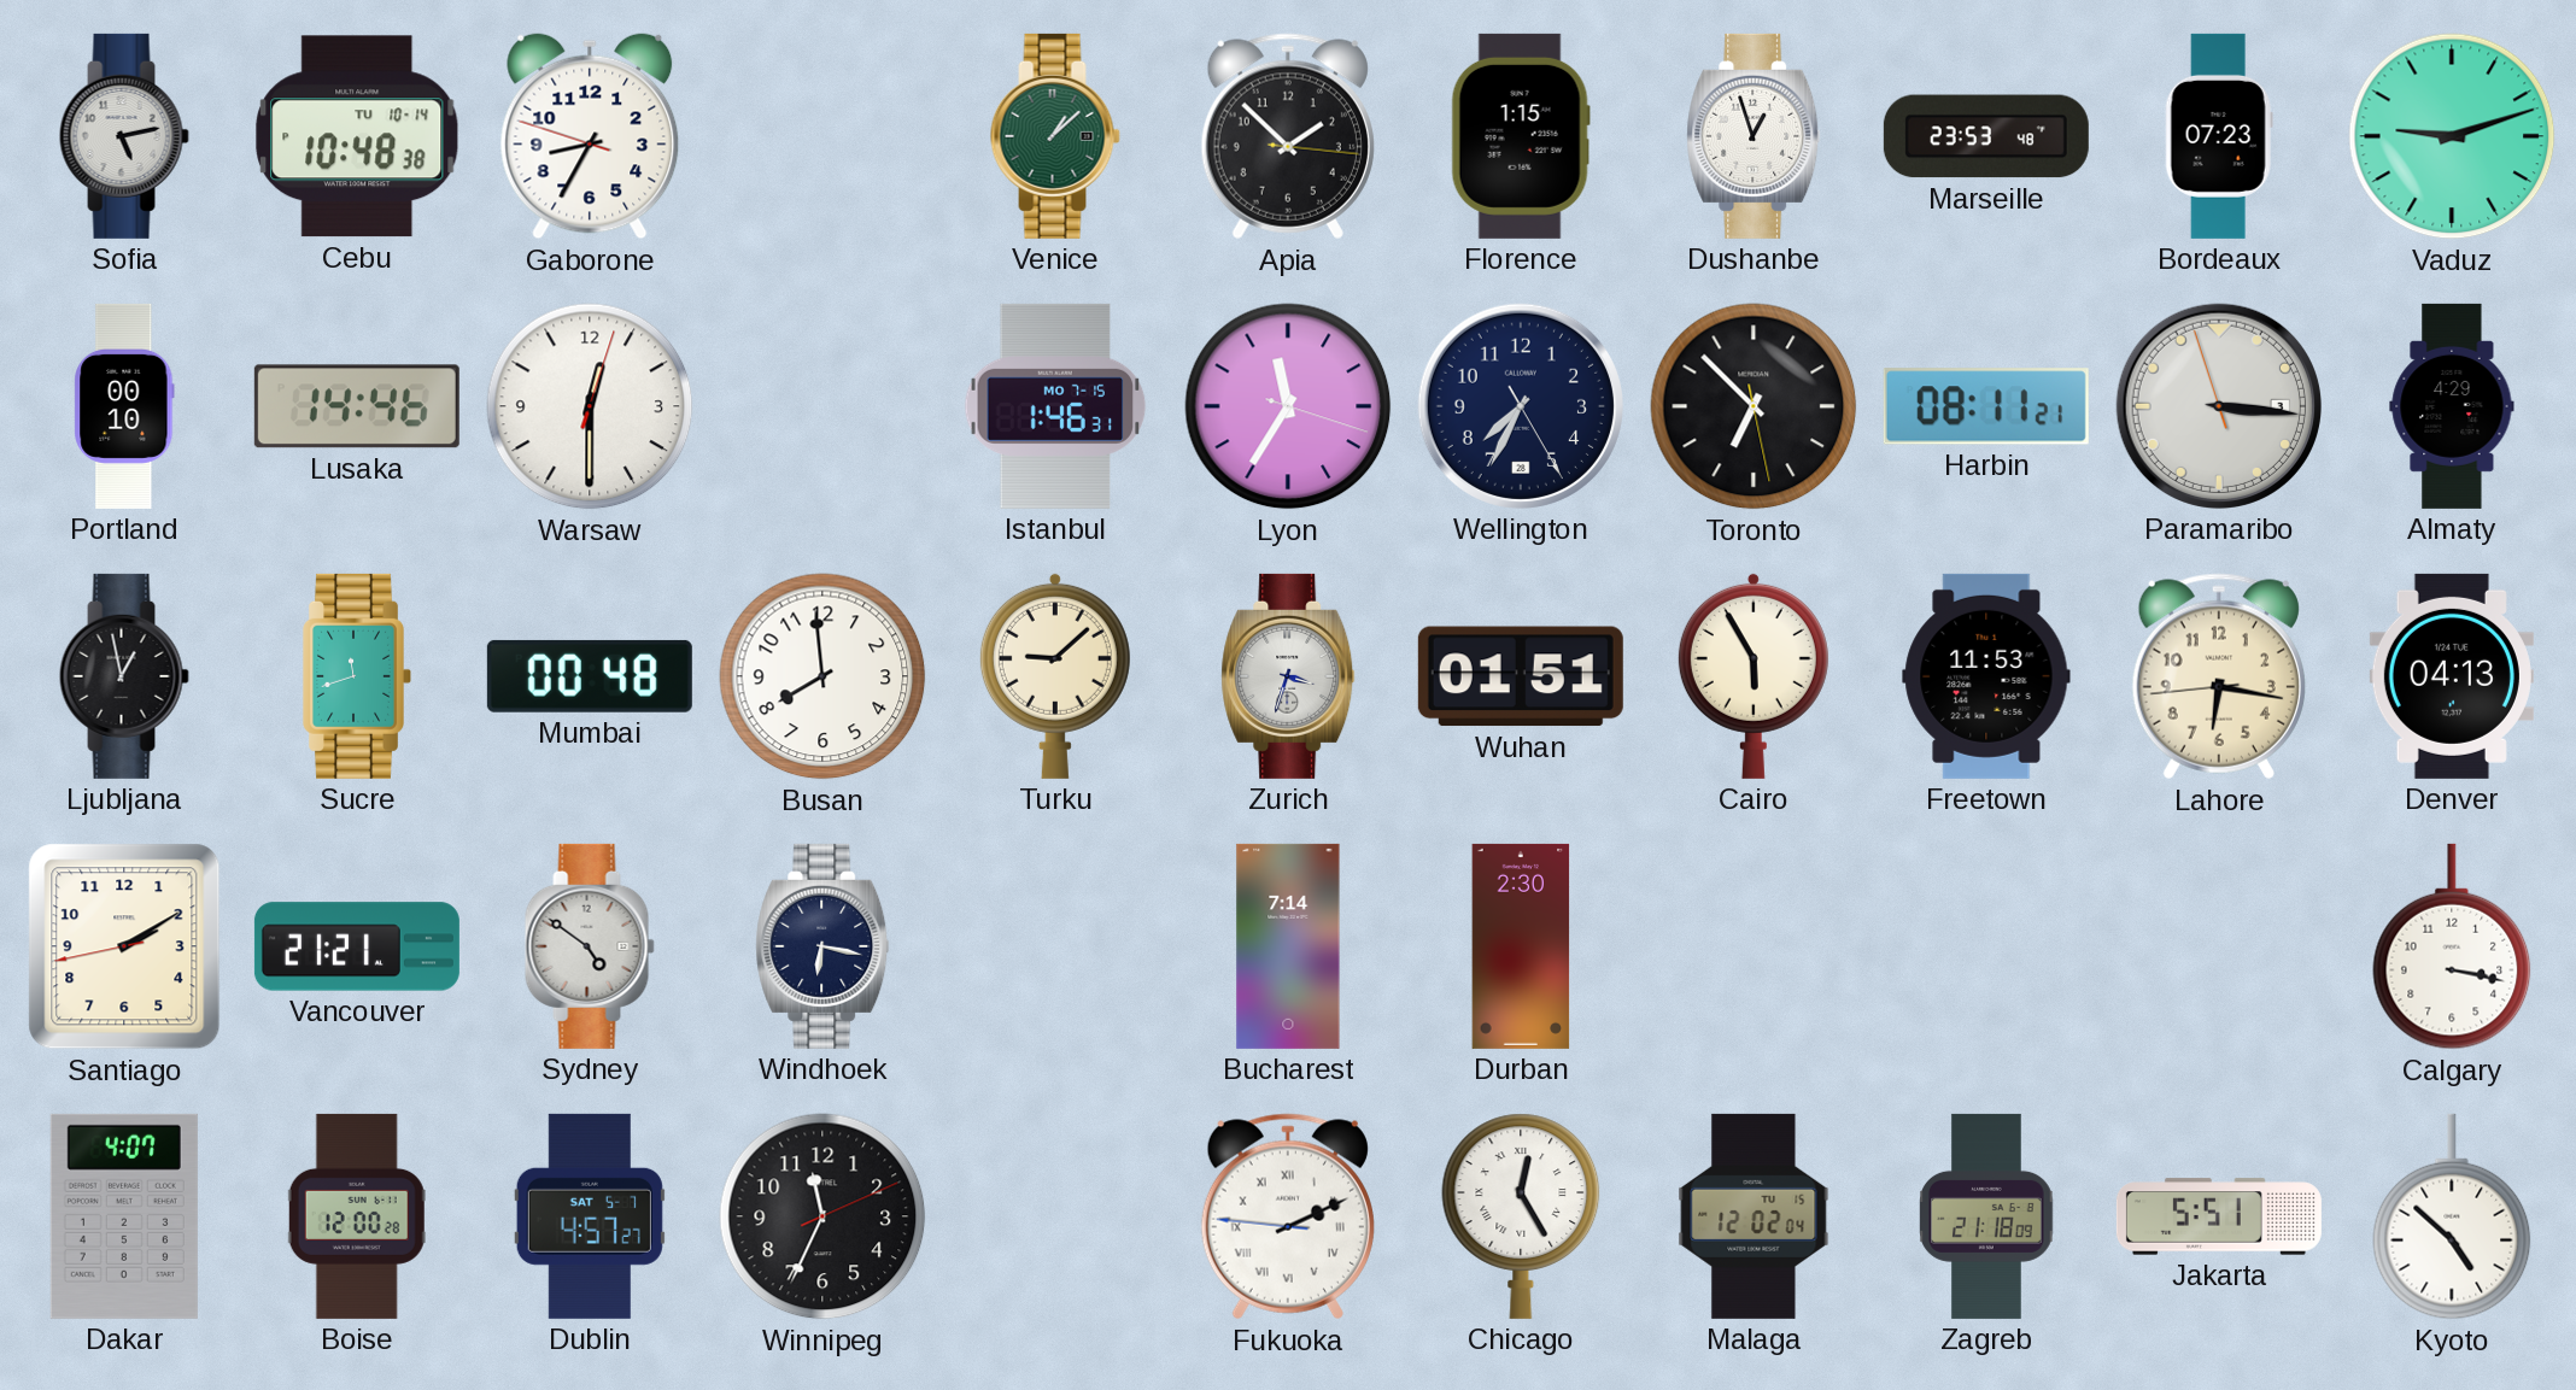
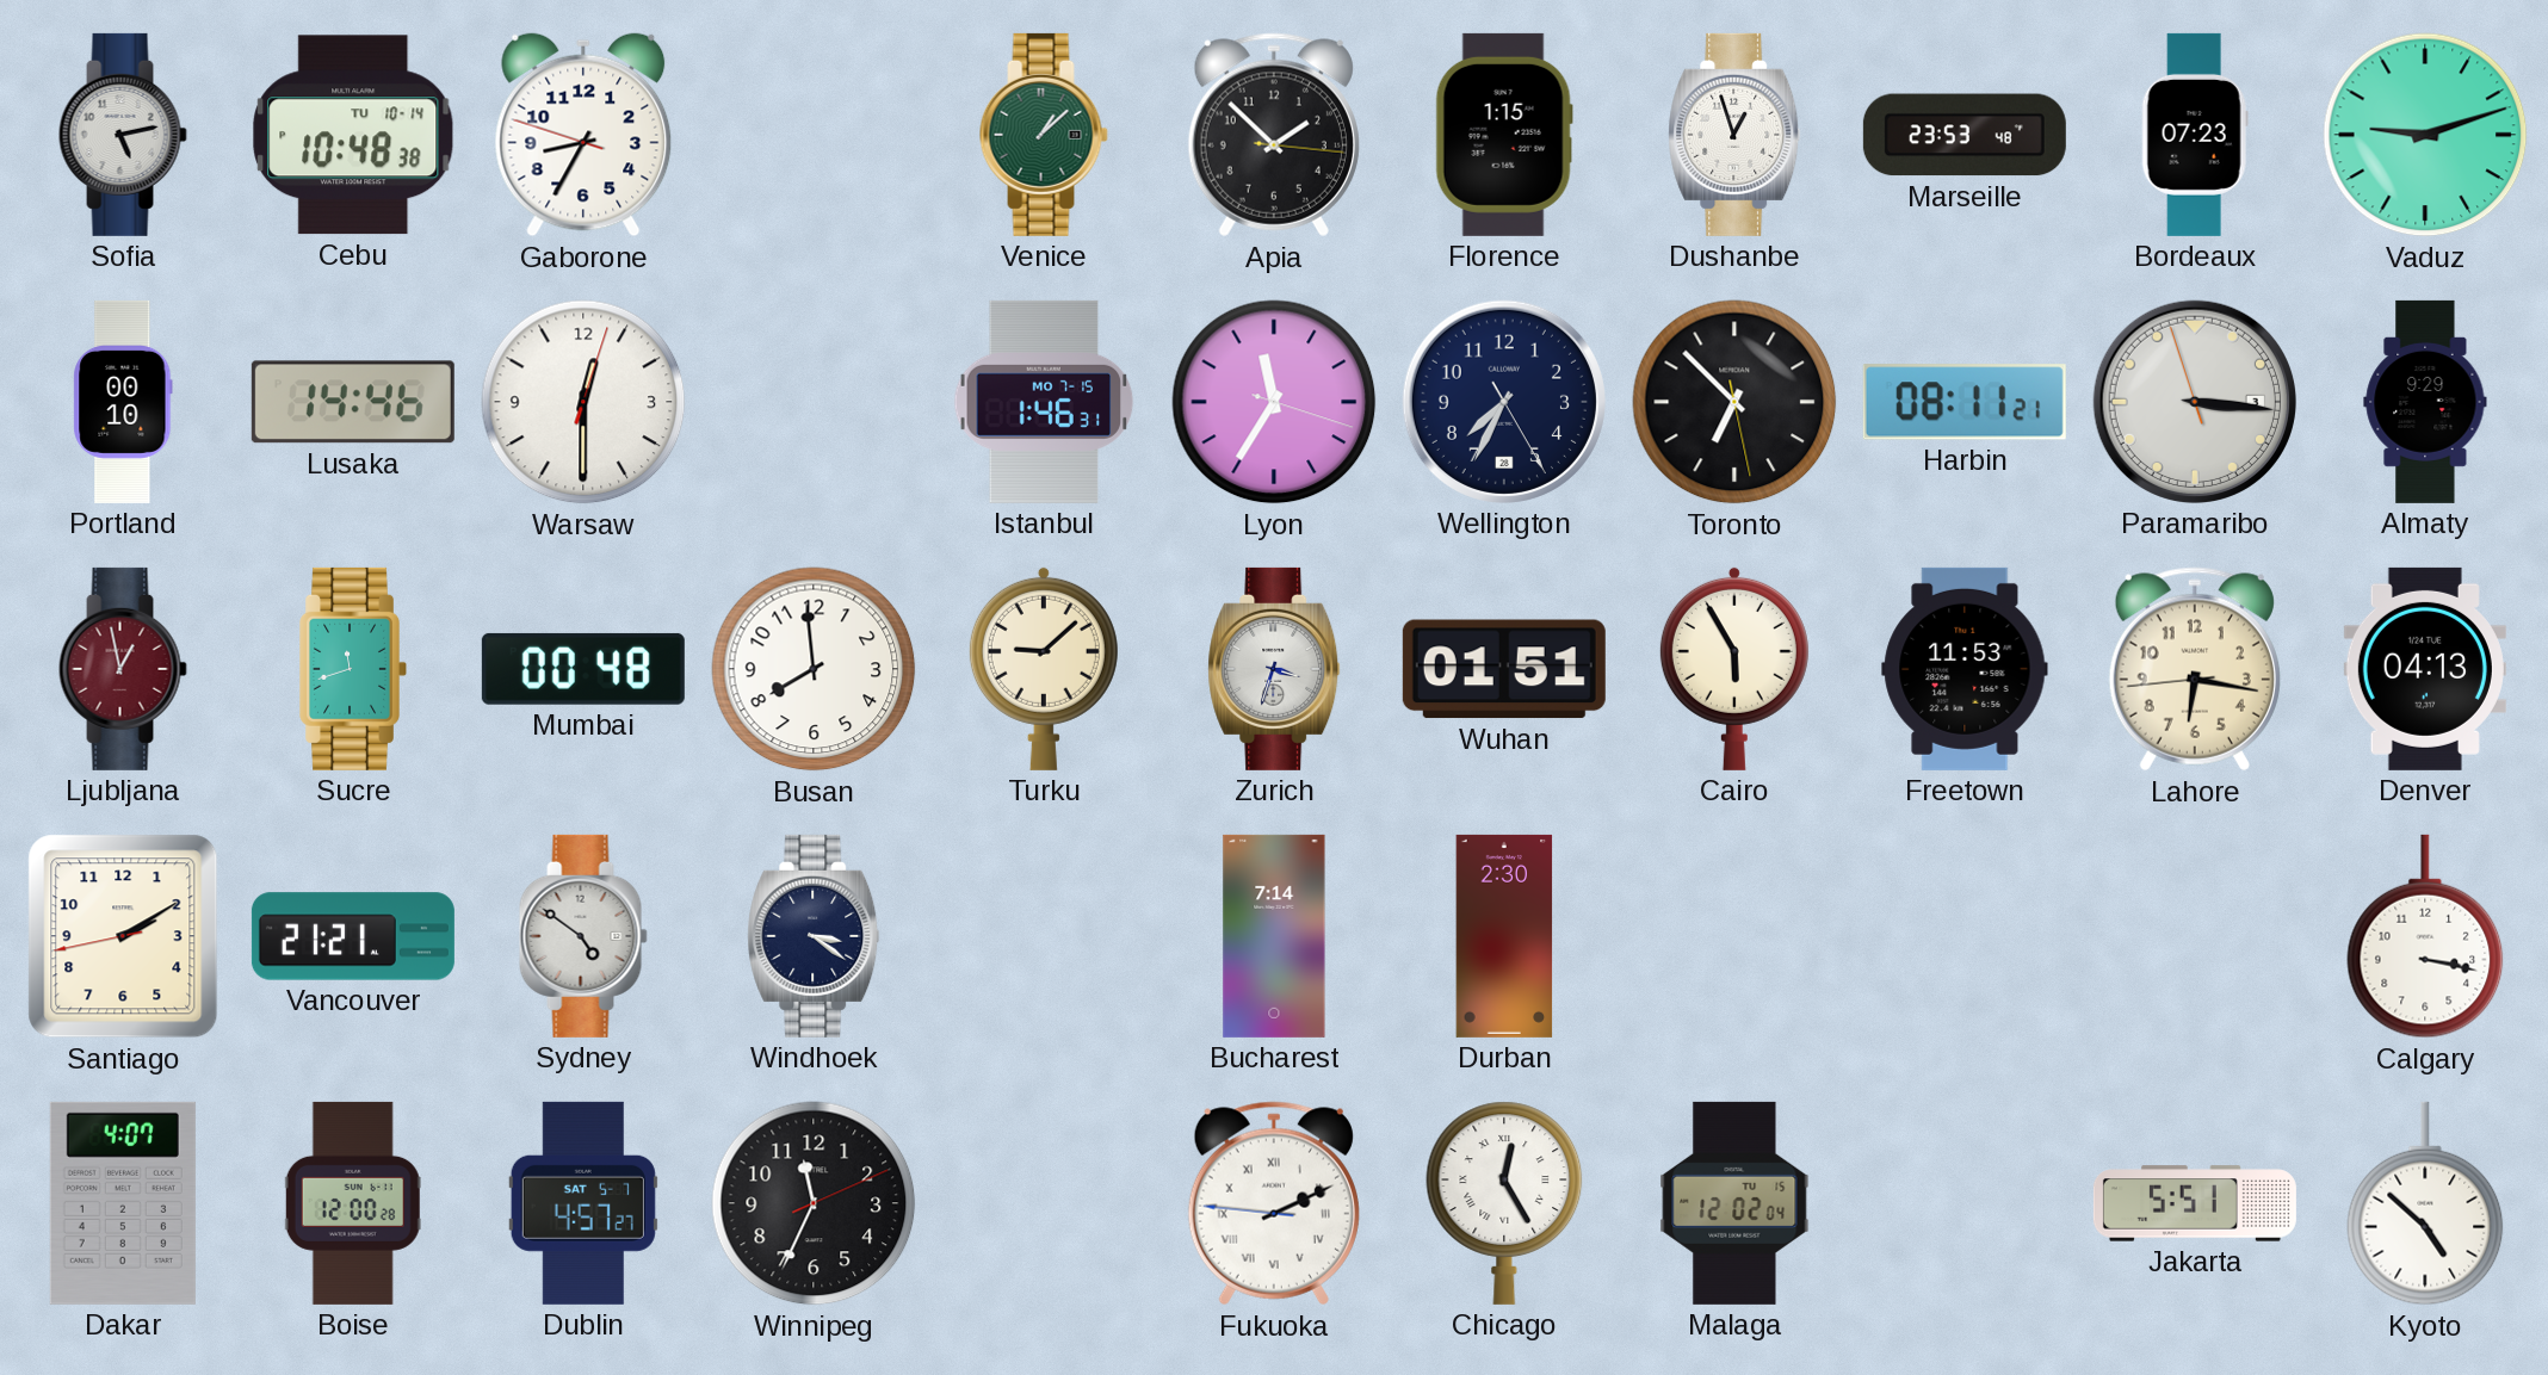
Almaty: 4:29 -> 9:29 (2425, 402)
Ljubljana dial: black -> burgundy (123, 669)
Windhoek: 6:17 -> 3:21 (814, 936)
Zagreb: 21:18 -> none (1986, 1216)
